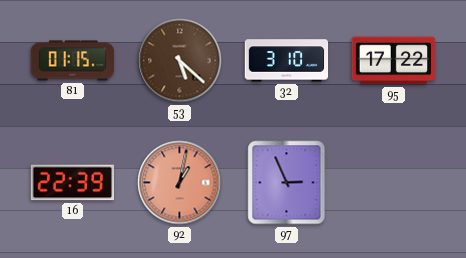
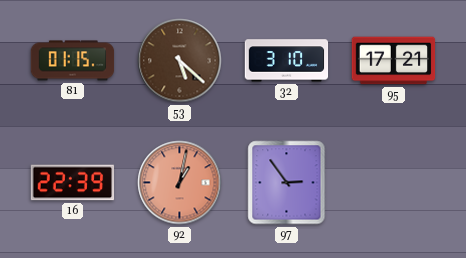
95: 17:22 -> 17:21 (394, 61)
97: 2:56 -> 2:54 (287, 183)
